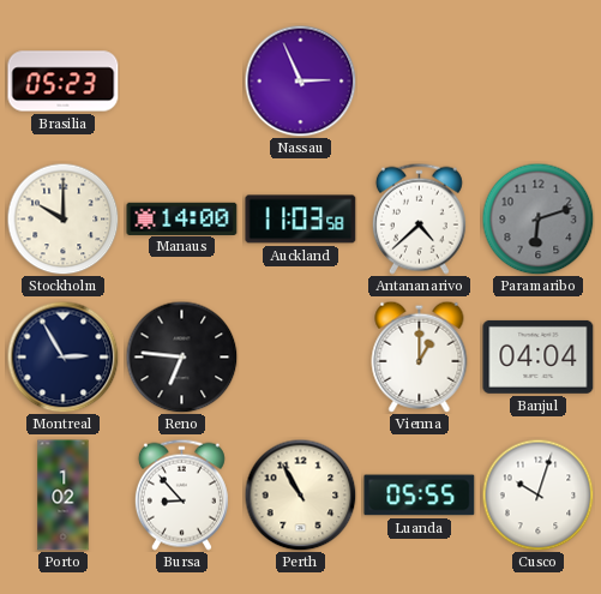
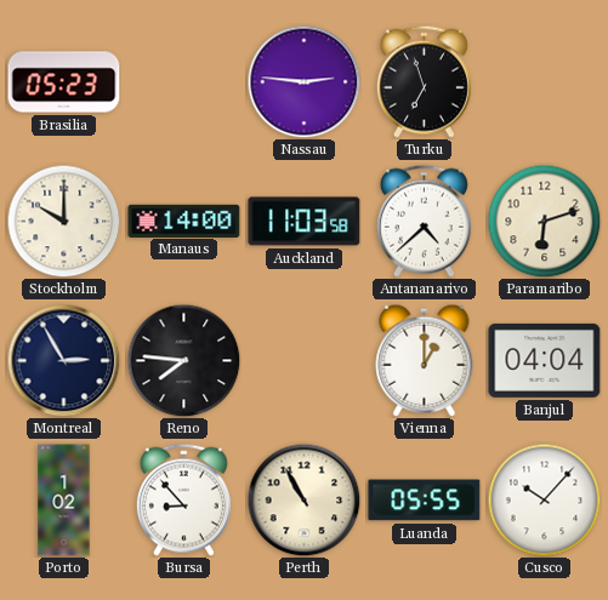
Nassau: 2:56 -> 2:46 (303, 81)
Turku: none -> 6:57 (424, 81)
Paramaribo dial: grey -> cream (544, 221)
Reno: 6:46 -> 7:46 (183, 360)
Cusco: 10:03 -> 10:07 (544, 499)
